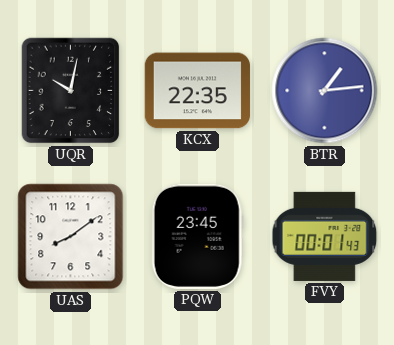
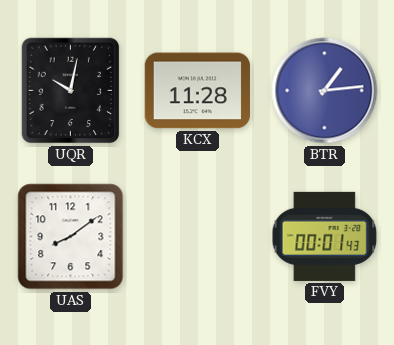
KCX: 22:35 -> 11:28 (197, 91)
PQW: 23:45 -> none (197, 236)
